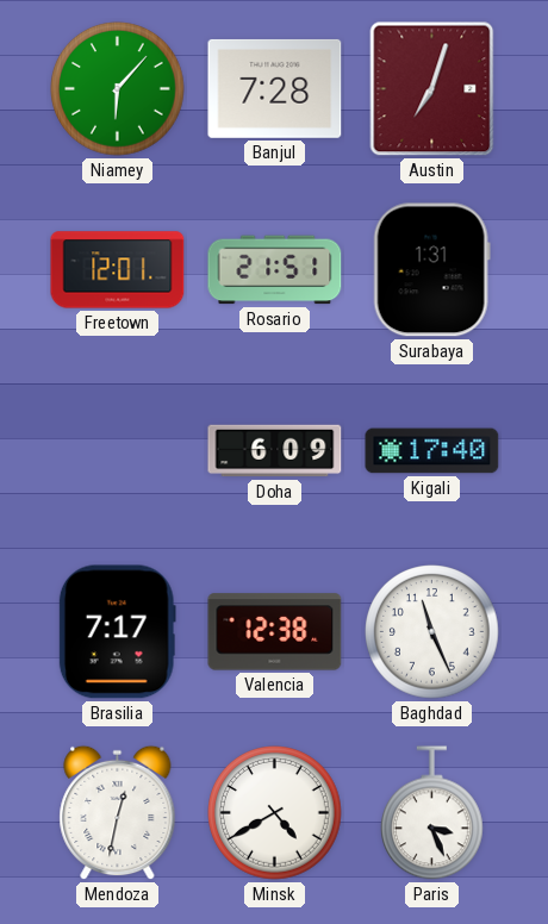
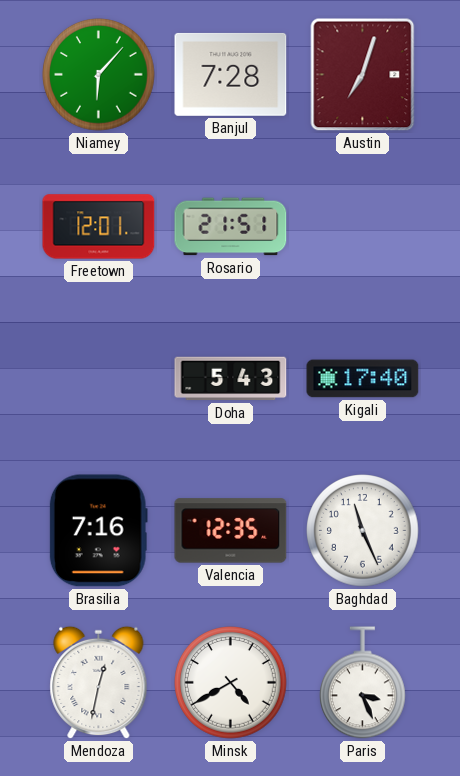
Surabaya: 1:31 -> none (431, 270)
Doha: 6:09 -> 5:43 (231, 379)
Brasilia: 7:17 -> 7:16 (98, 531)
Valencia: 12:38 -> 12:35 (231, 531)
